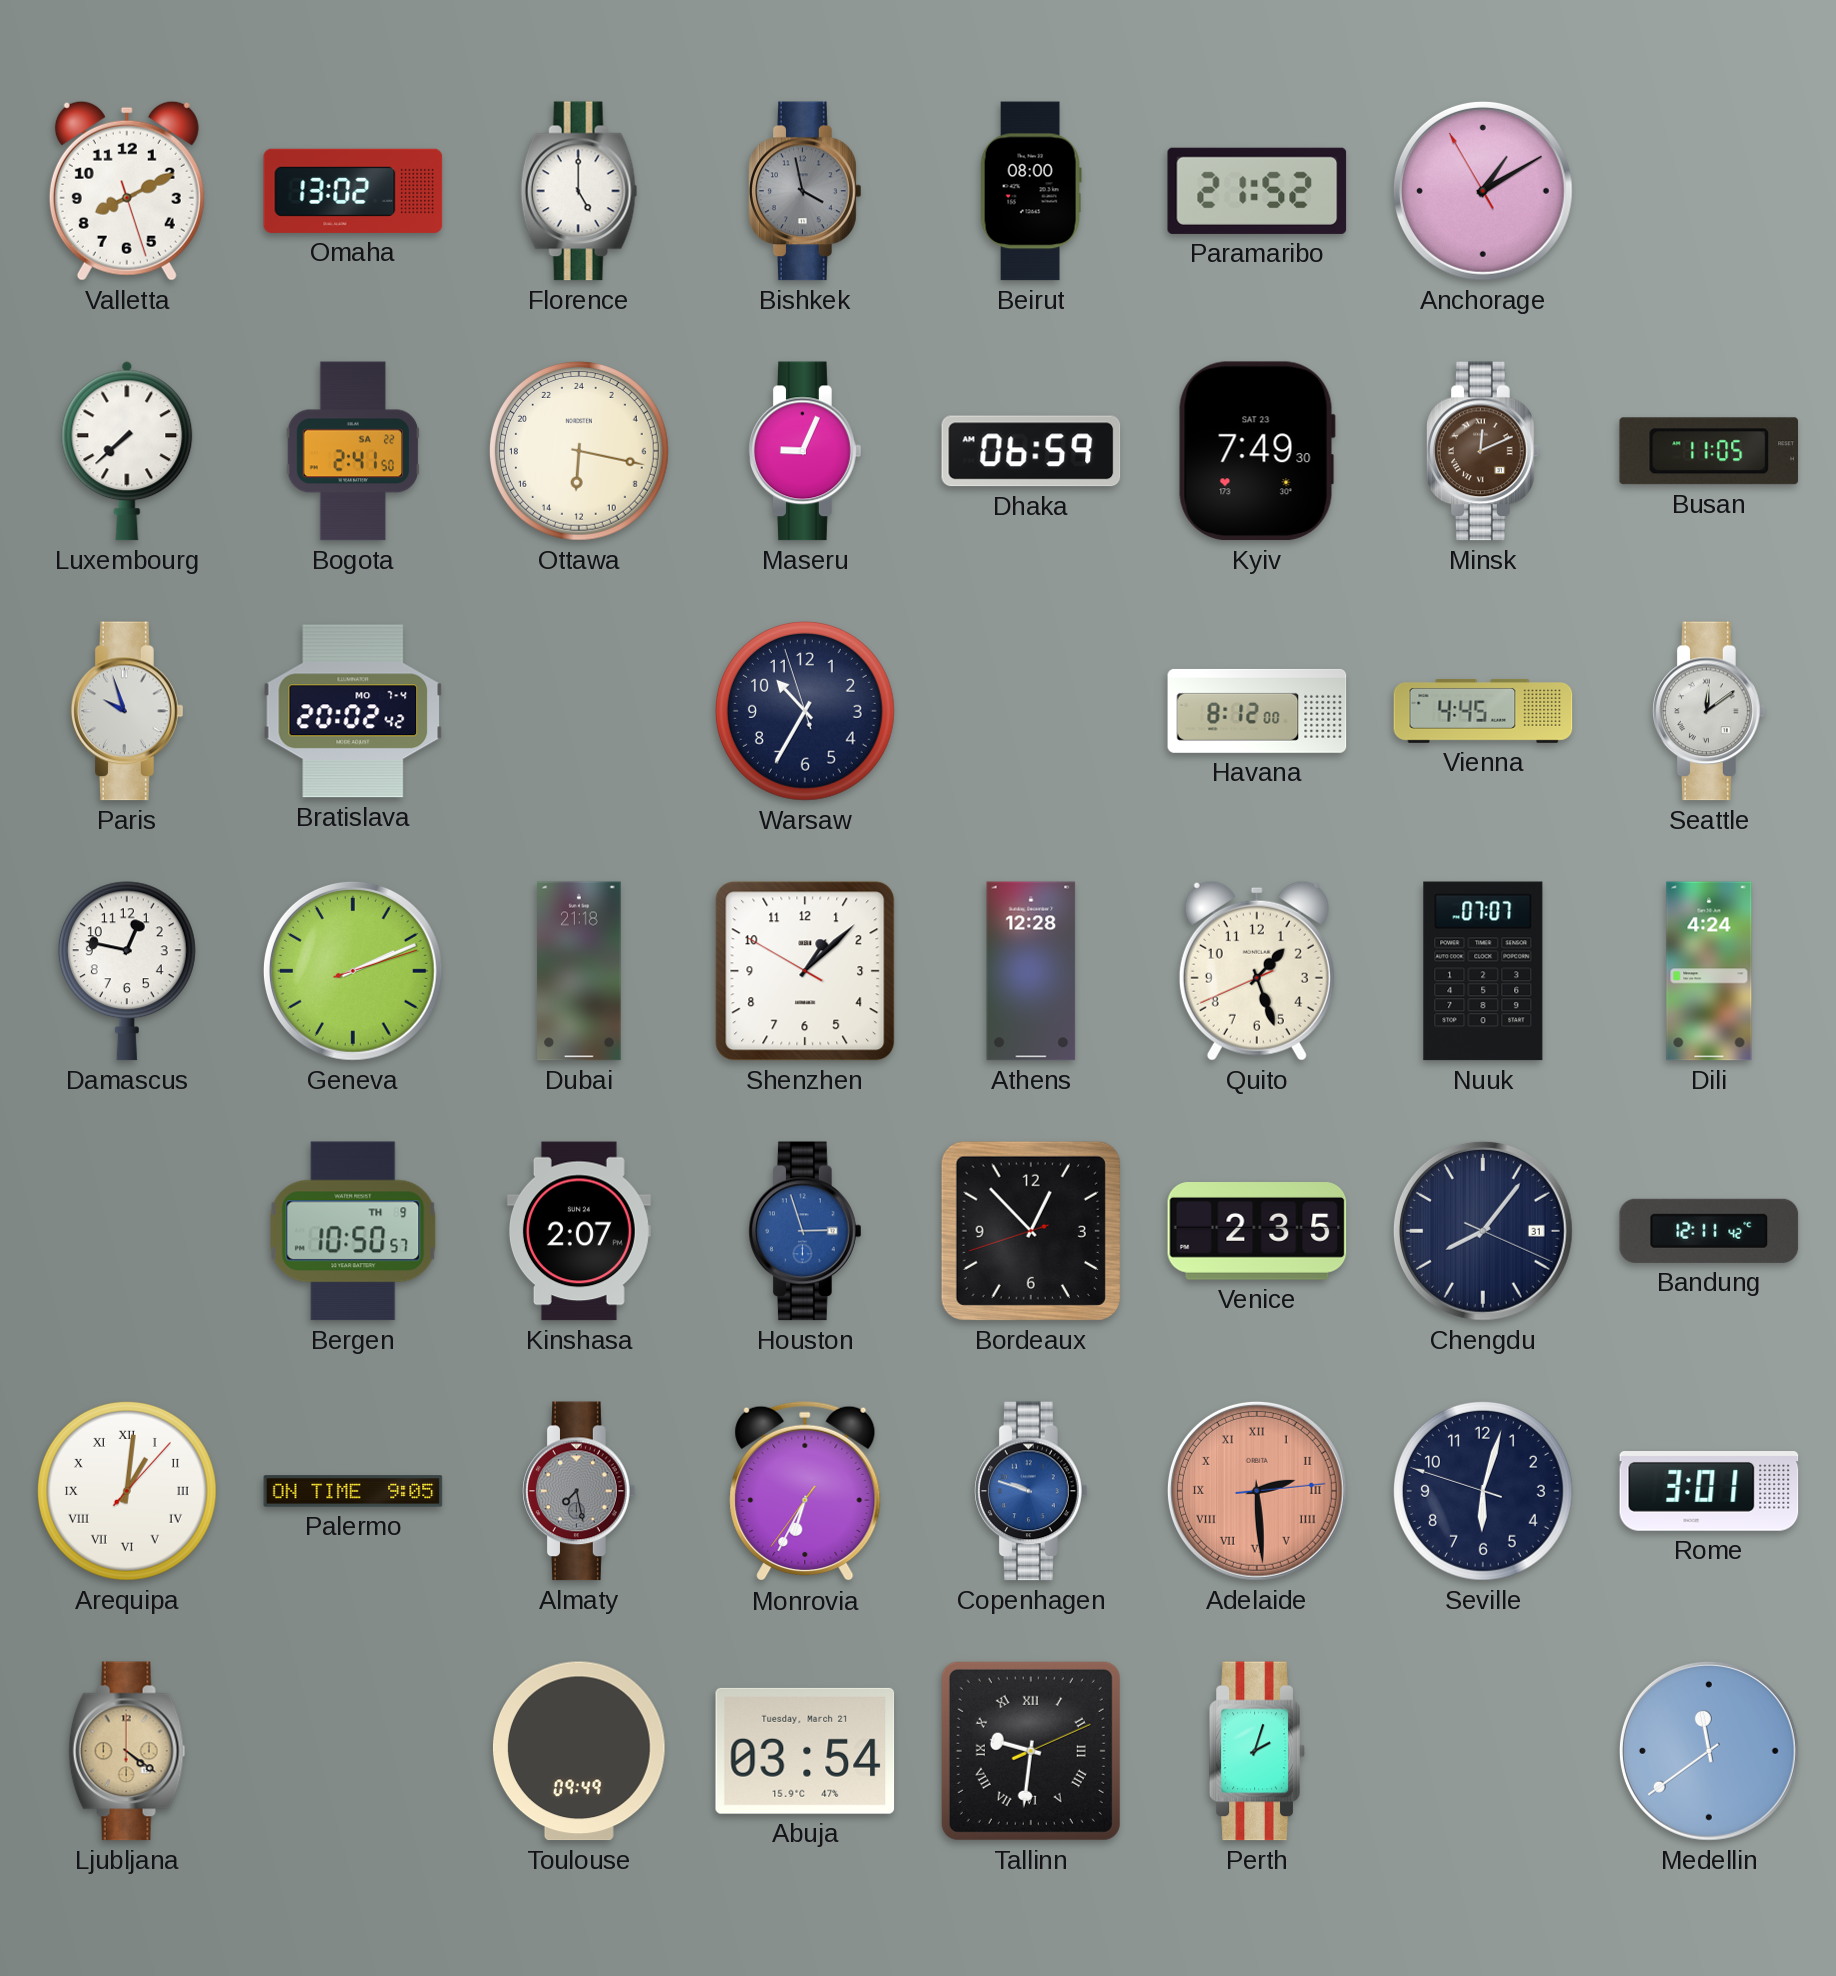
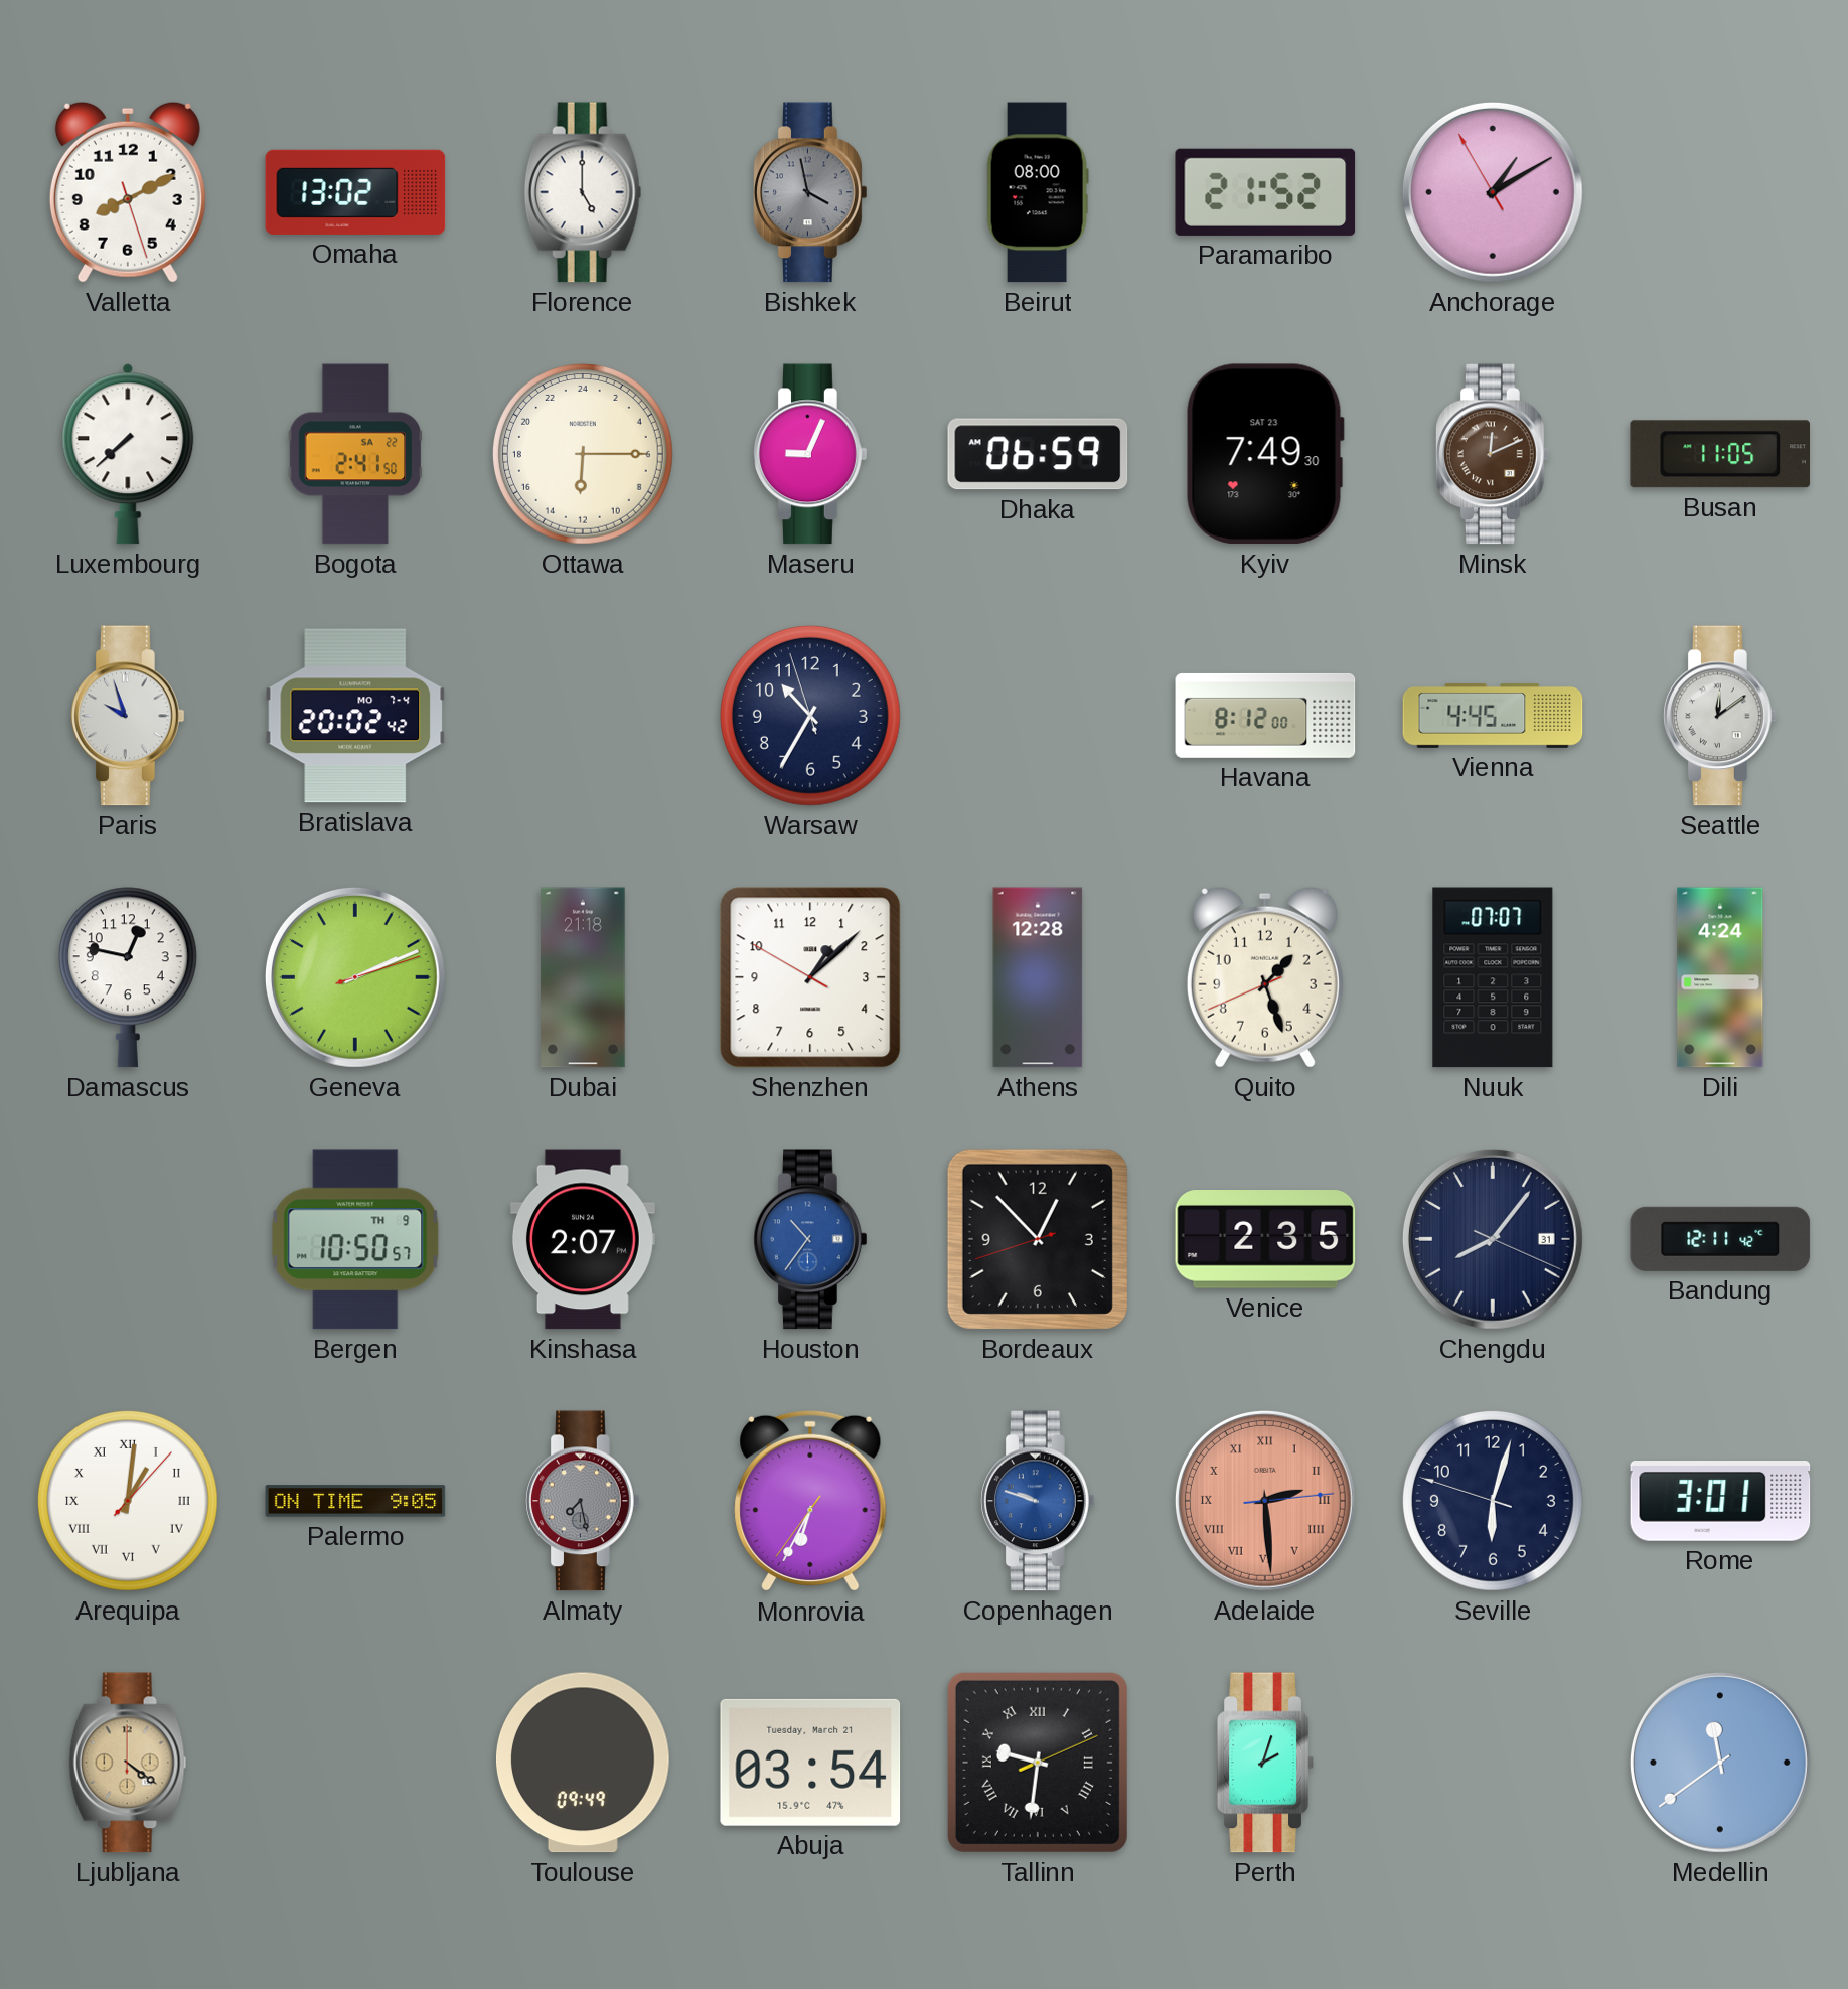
Ottawa: 12:17 -> 12:15 (583, 454)
Houston: 2:57 -> 10:36 (811, 1239)
